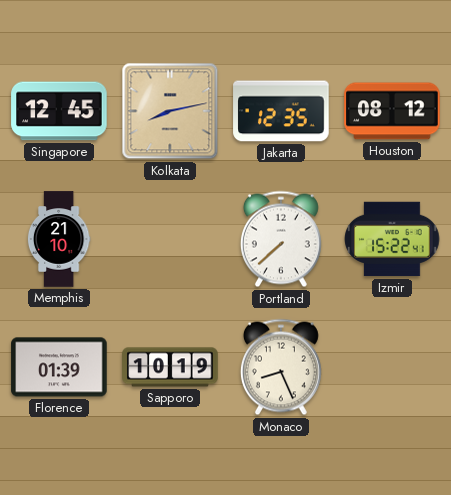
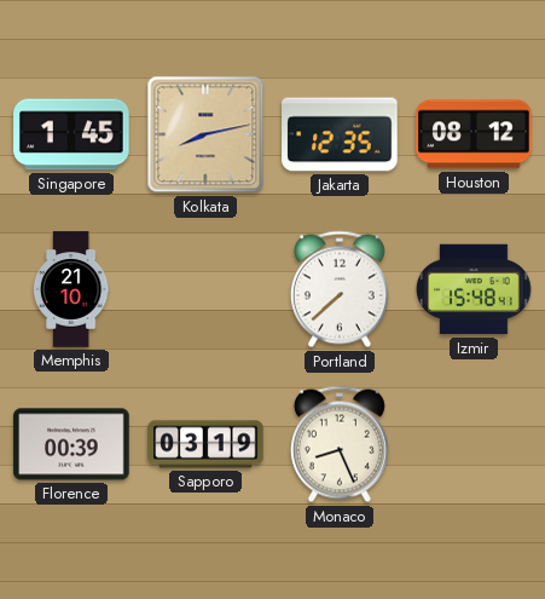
Singapore: 12:45 -> 1:45 (71, 134)
Izmir: 15:22 -> 15:48 (474, 289)
Florence: 01:39 -> 00:39 (71, 444)
Sapporo: 10:19 -> 03:19 (205, 444)
